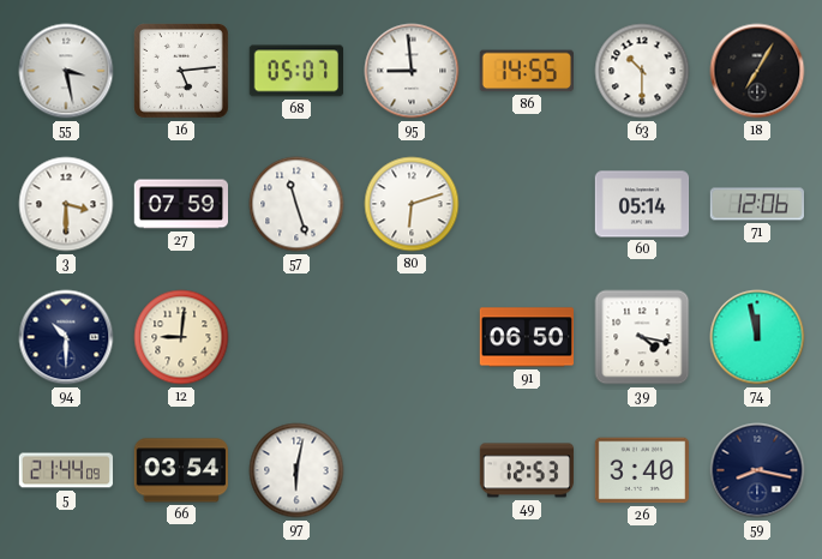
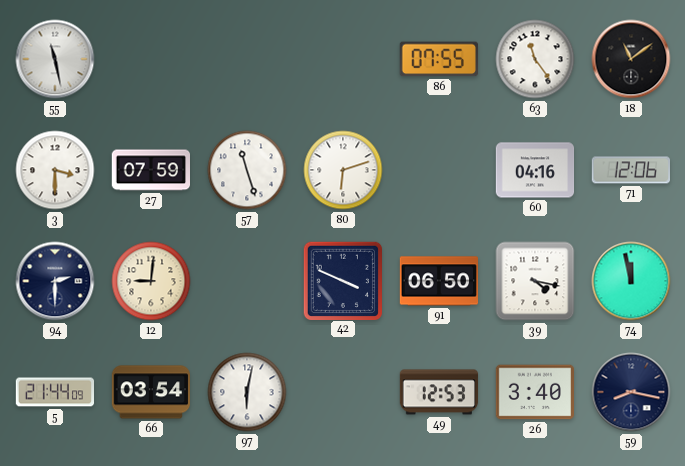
55: 3:28 -> 11:28 (55, 59)
16: 5:14 -> none (182, 72)
68: 05:07 -> none (295, 71)
95: 8:59 -> none (412, 71)
86: 14:55 -> 07:55 (439, 59)
63: 10:30 -> 11:24 (535, 59)
18: 7:05 -> 11:09 (631, 59)
60: 05:14 -> 04:16 (535, 170)
94: 10:30 -> 2:30 (55, 281)
42: none -> 3:49 (342, 280)
